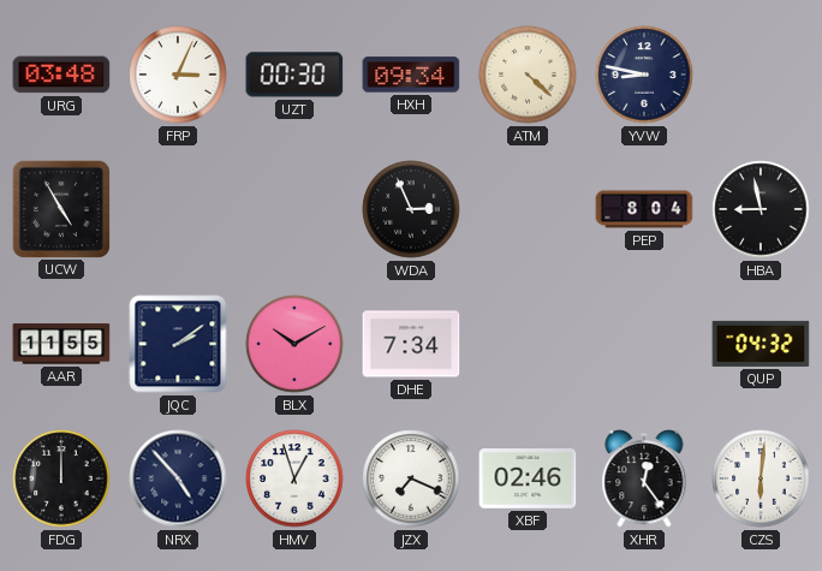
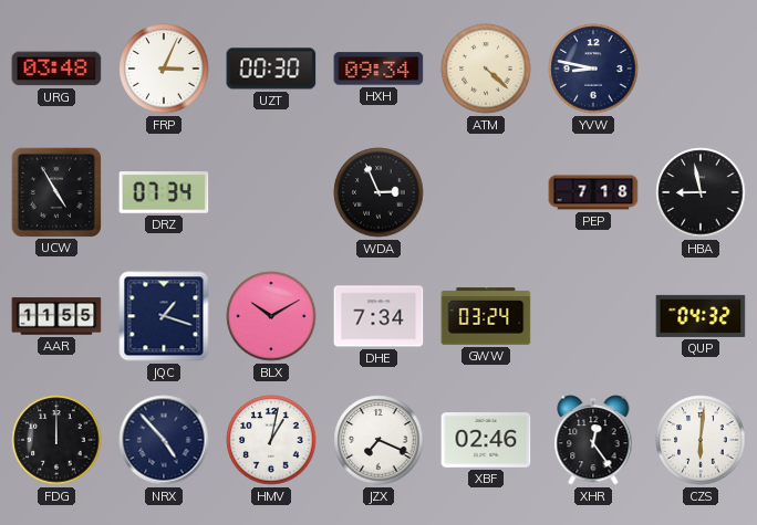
DRZ: none -> 07:34 (164, 192)
PEP: 8:04 -> 7:18 (593, 192)
JQC: 2:09 -> 1:18 (164, 316)
GWW: none -> 03:24 (486, 316)
HMV: 12:57 -> 1:02 (271, 440)
